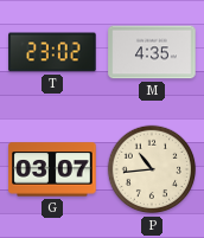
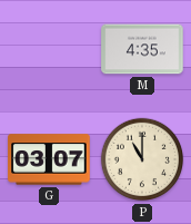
T: 23:02 -> none (52, 52)
P: 10:44 -> 11:00 (142, 159)
